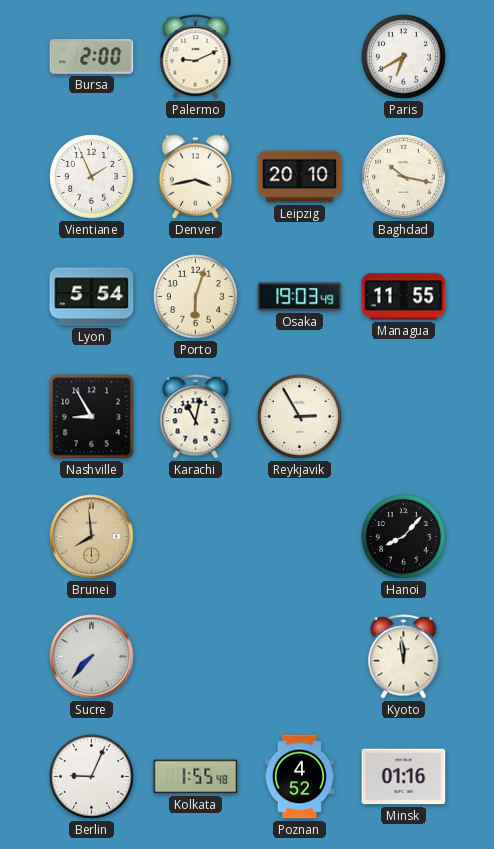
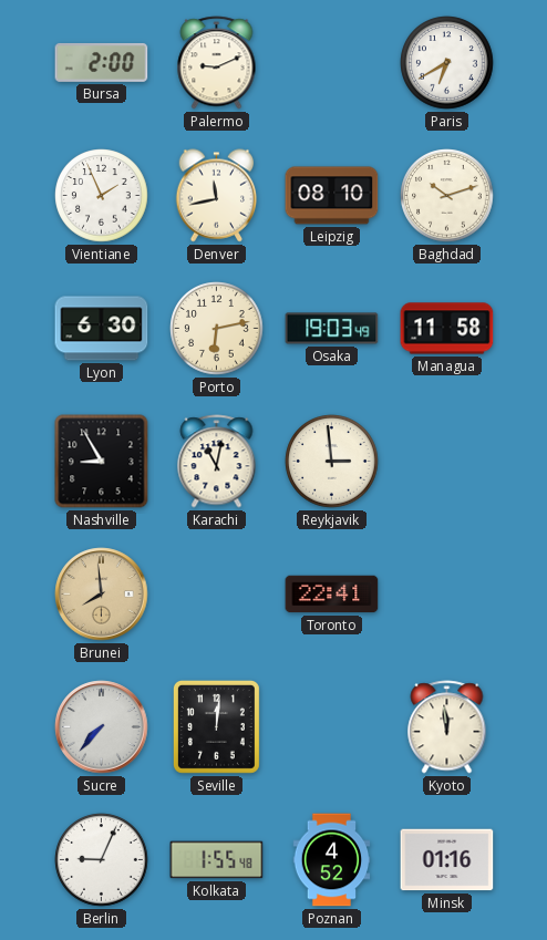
Denver: 3:43 -> 11:43 (217, 196)
Leipzig: 20:10 -> 08:10 (332, 196)
Baghdad: 10:17 -> 10:12 (447, 196)
Lyon: 5:54 -> 6:30 (102, 329)
Porto: 6:03 -> 6:13 (217, 329)
Managua: 11:55 -> 11:58 (447, 329)
Reykjavik: 2:55 -> 2:59 (332, 462)
Toronto: none -> 22:41 (332, 595)
Hanoi: 8:07 -> none (404, 537)
Seville: none -> 12:01 (216, 726)
